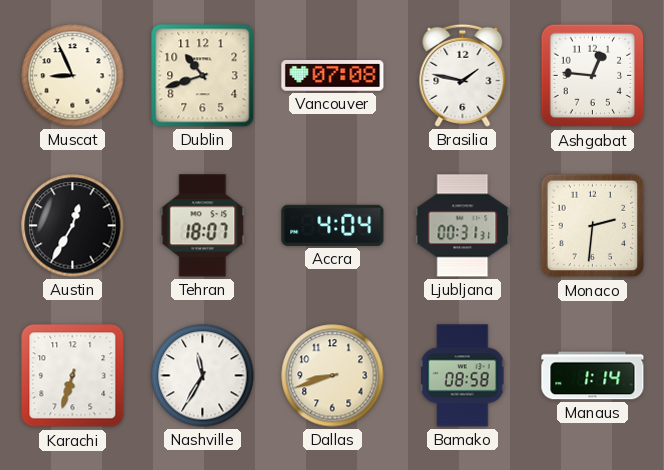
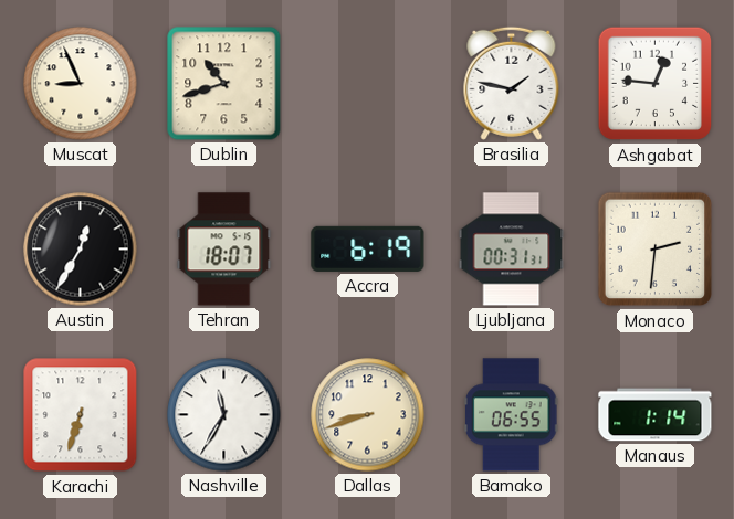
Vancouver: 07:08 -> none (333, 76)
Accra: 4:04 -> 6:19 (368, 248)
Bamako: 08:58 -> 06:55 (512, 415)
